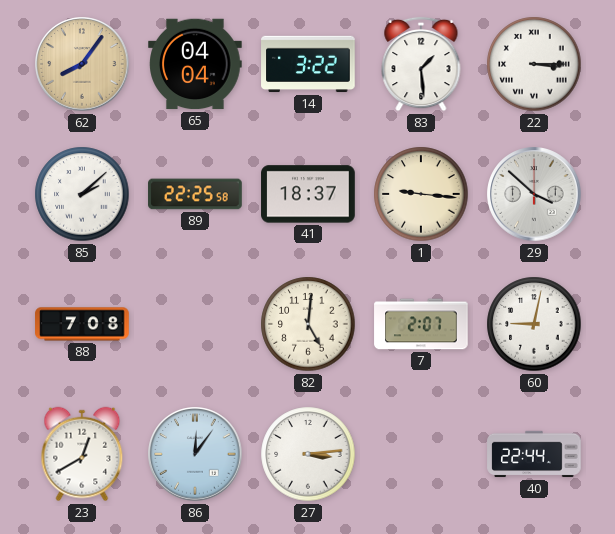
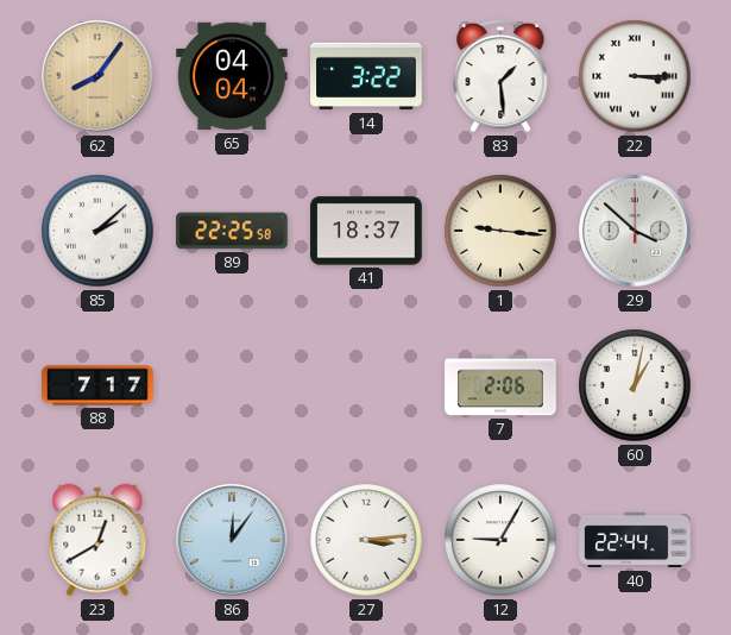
88: 7:08 -> 7:17 (97, 385)
82: 5:01 -> none (308, 324)
7: 2:07 -> 2:06 (500, 385)
60: 9:02 -> 1:02 (635, 385)
12: none -> 9:05 (500, 540)
